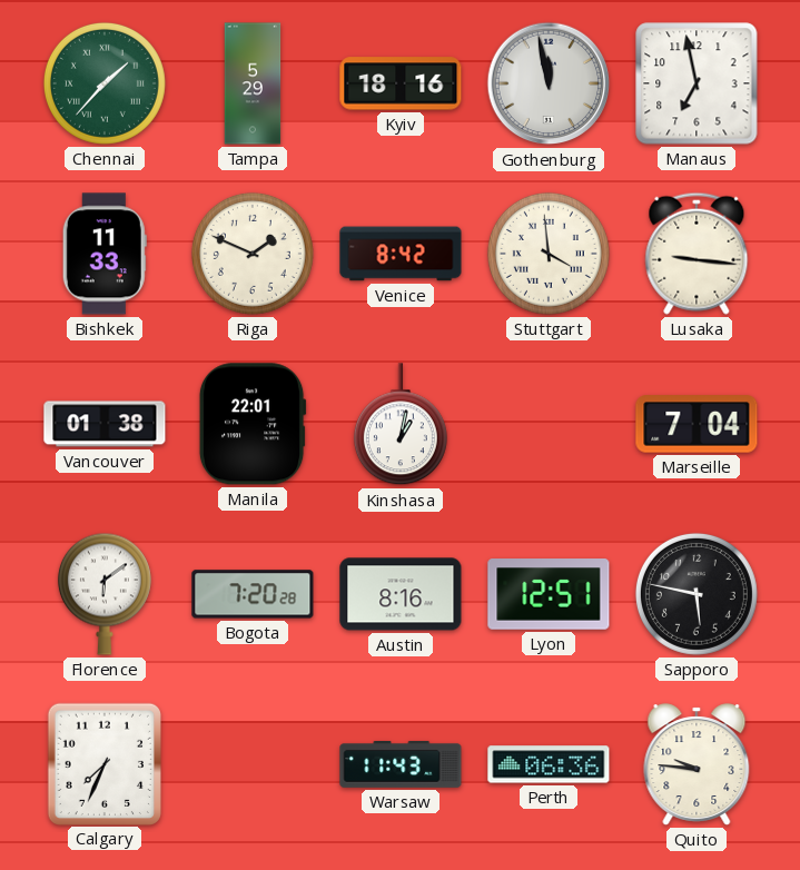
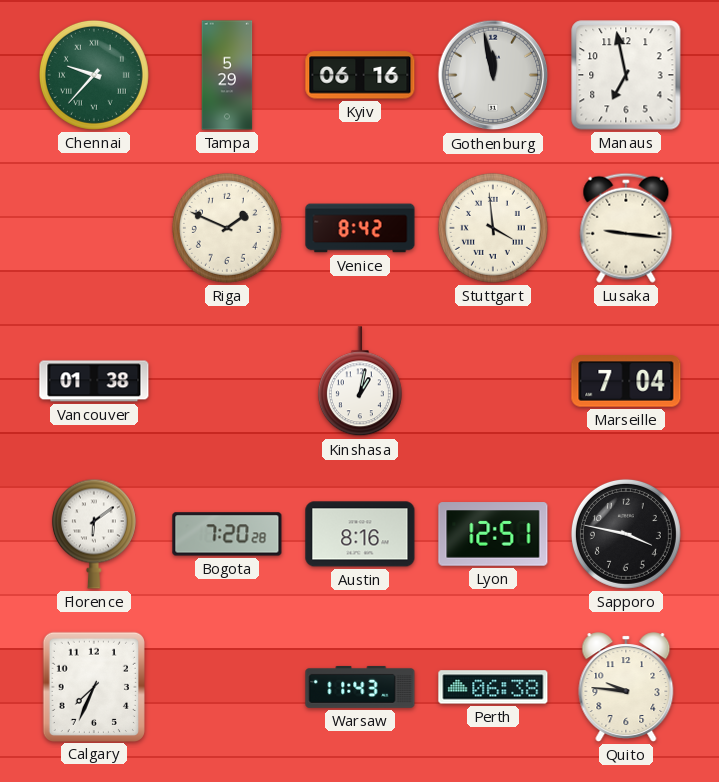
Chennai: 1:37 -> 9:37 (94, 75)
Kyiv: 18:16 -> 06:16 (360, 75)
Bishkek: 11:33 -> none (105, 254)
Manila: 22:01 -> none (253, 424)
Sapporo: 5:47 -> 3:47 (626, 534)
Perth: 06:36 -> 06:38 (493, 687)
